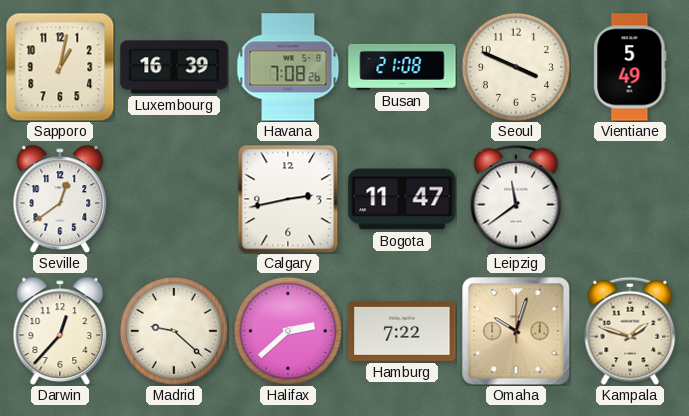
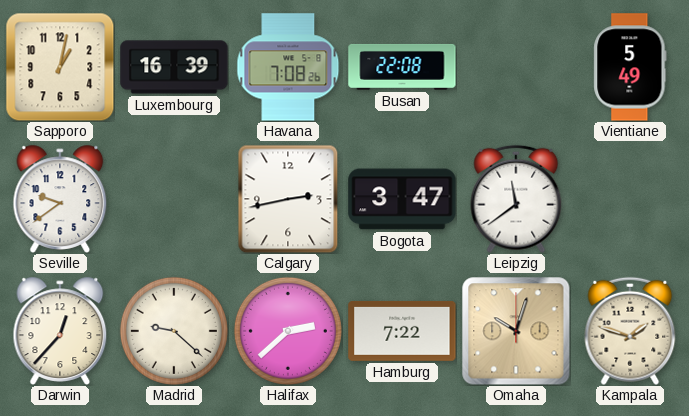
Busan: 21:08 -> 22:08 (402, 67)
Seoul: 3:49 -> none (516, 67)
Seville: 12:39 -> 9:39 (60, 199)
Bogota: 11:47 -> 3:47 (402, 199)
